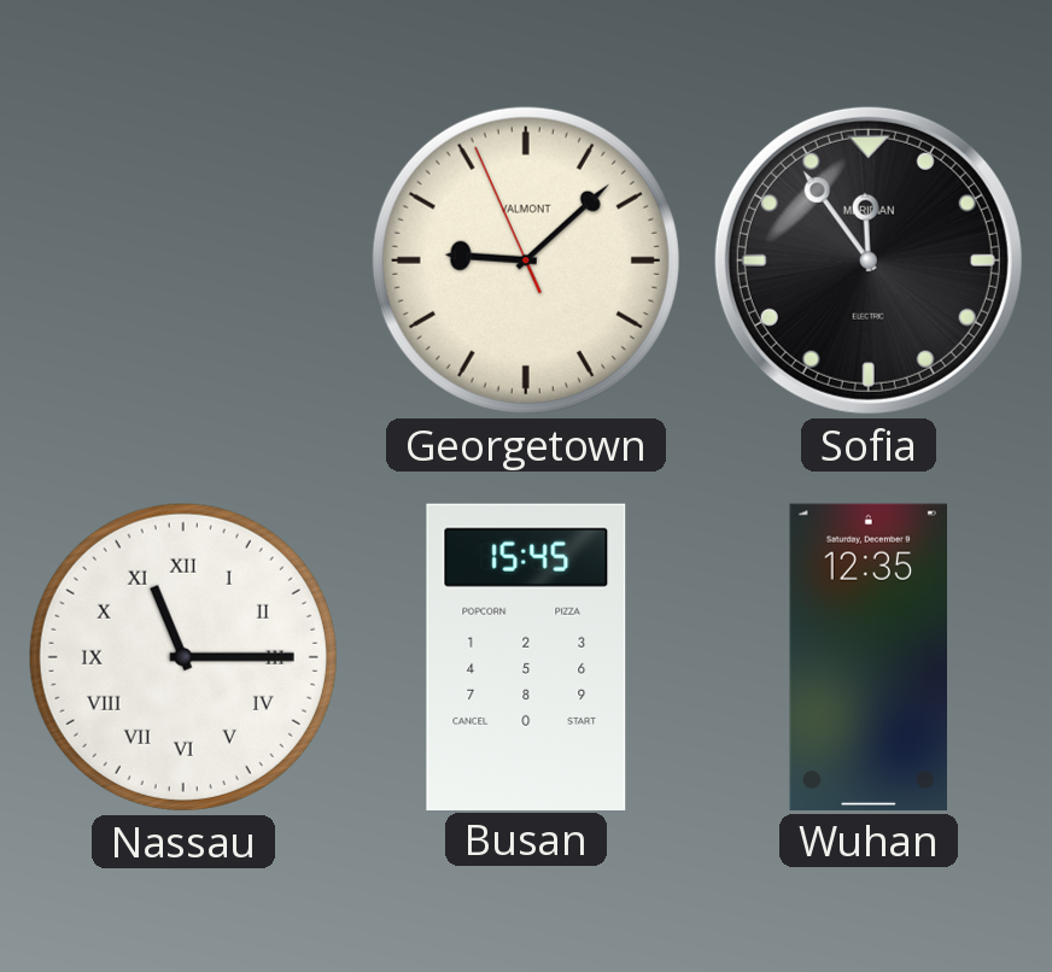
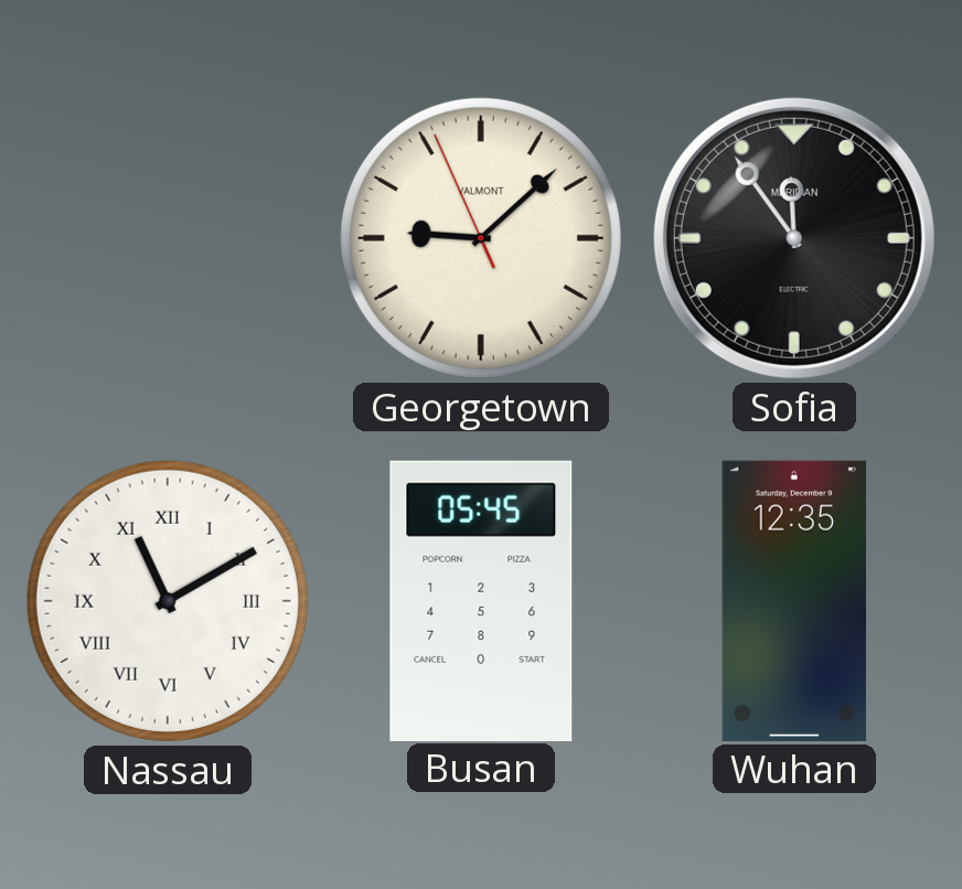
Nassau: 11:15 -> 11:10 (168, 601)
Busan: 15:45 -> 05:45 (481, 600)
